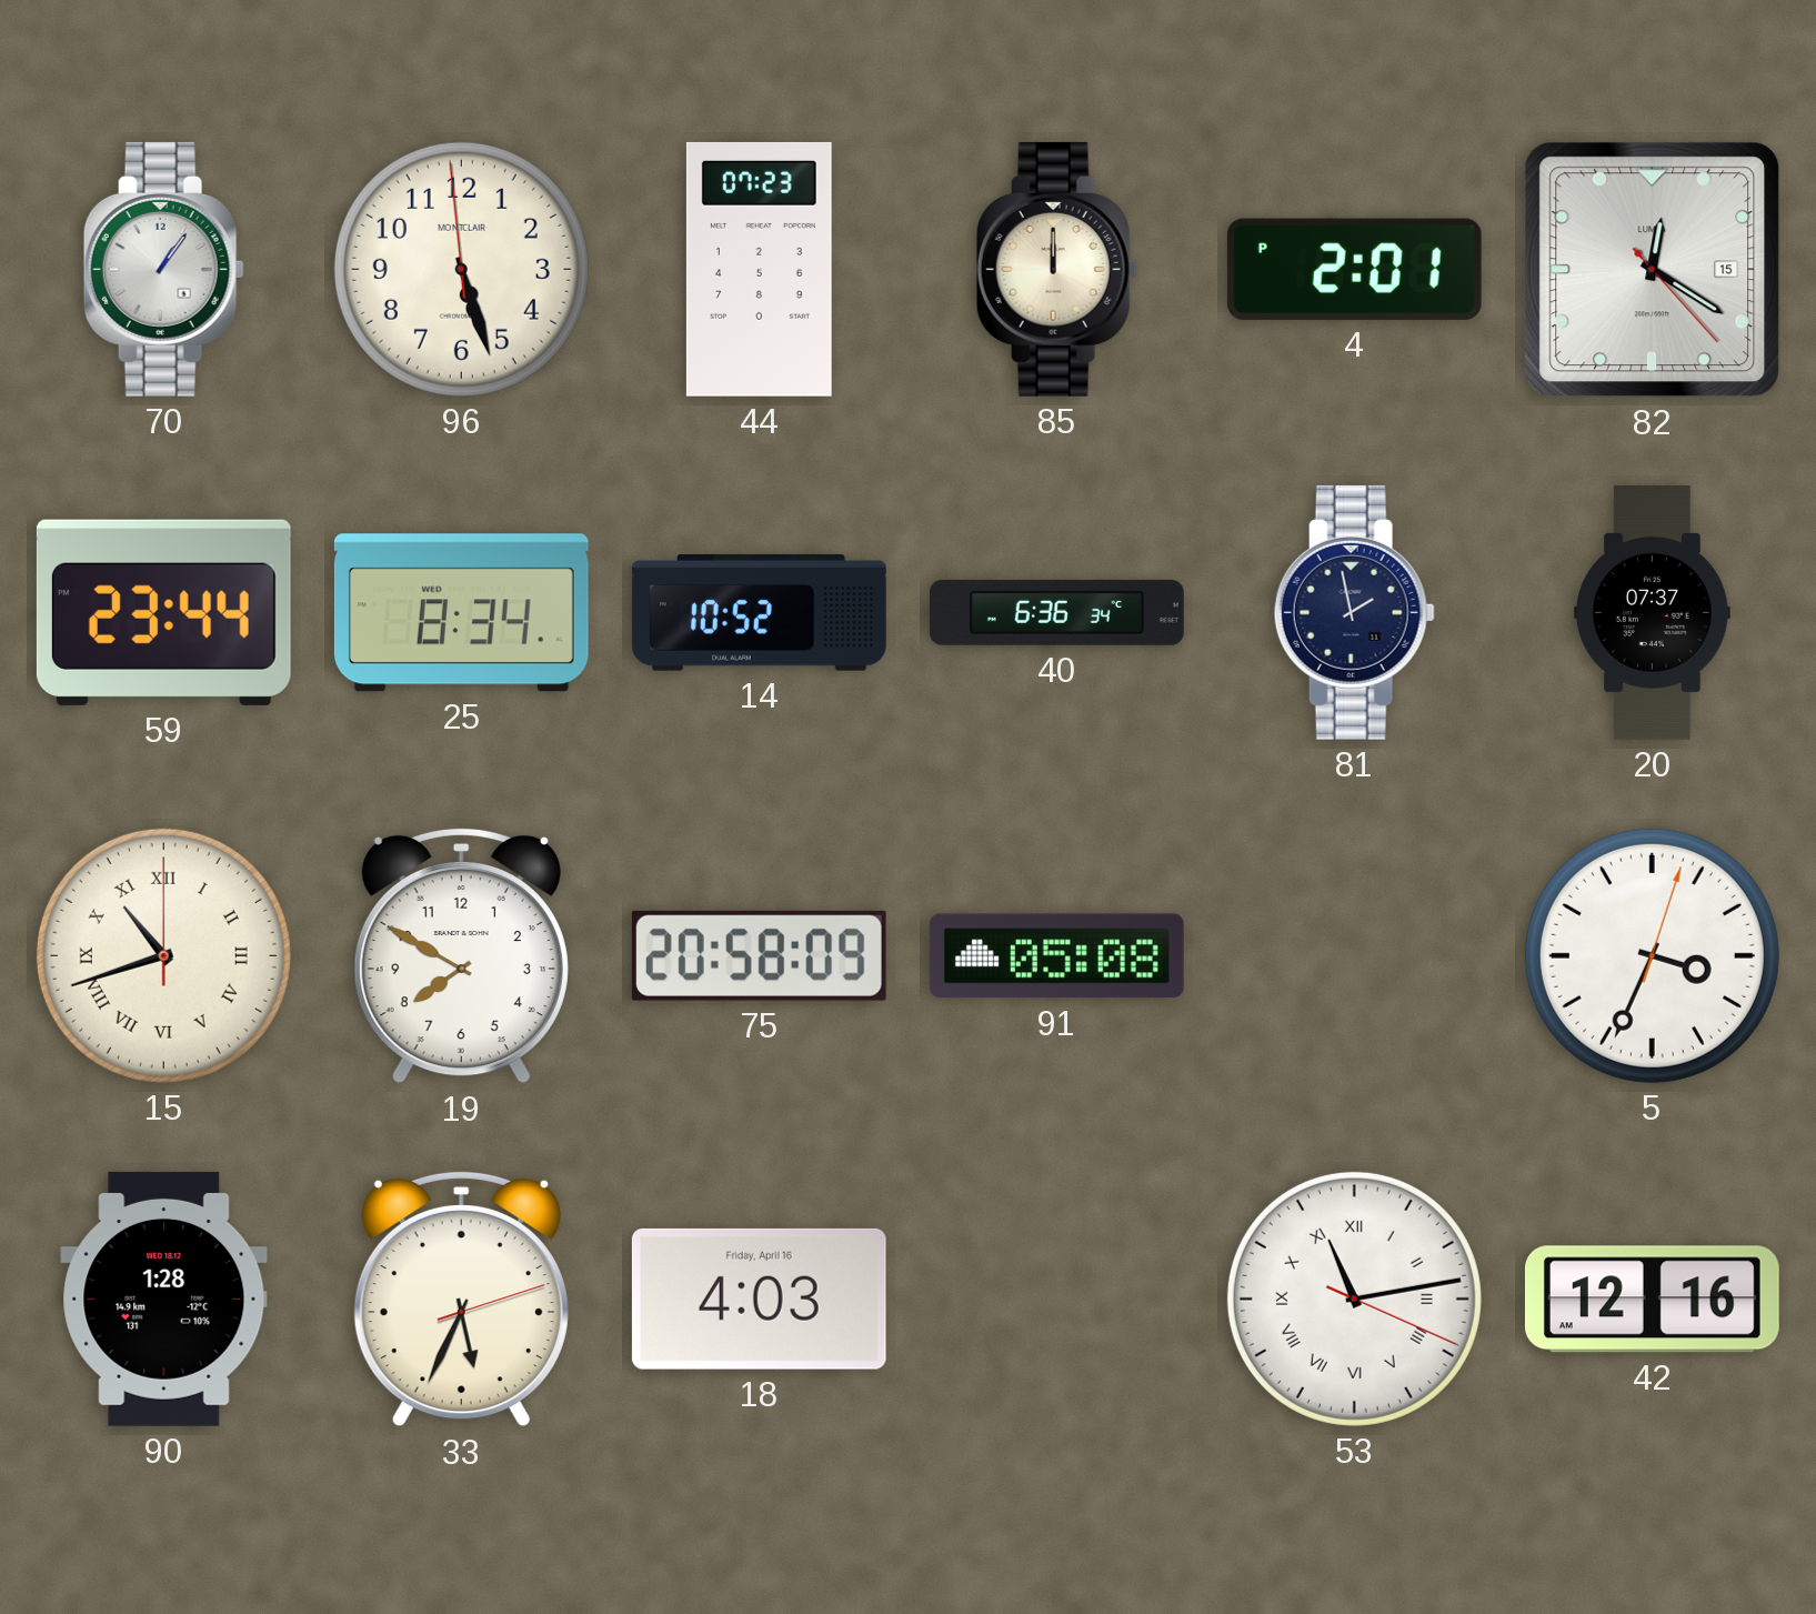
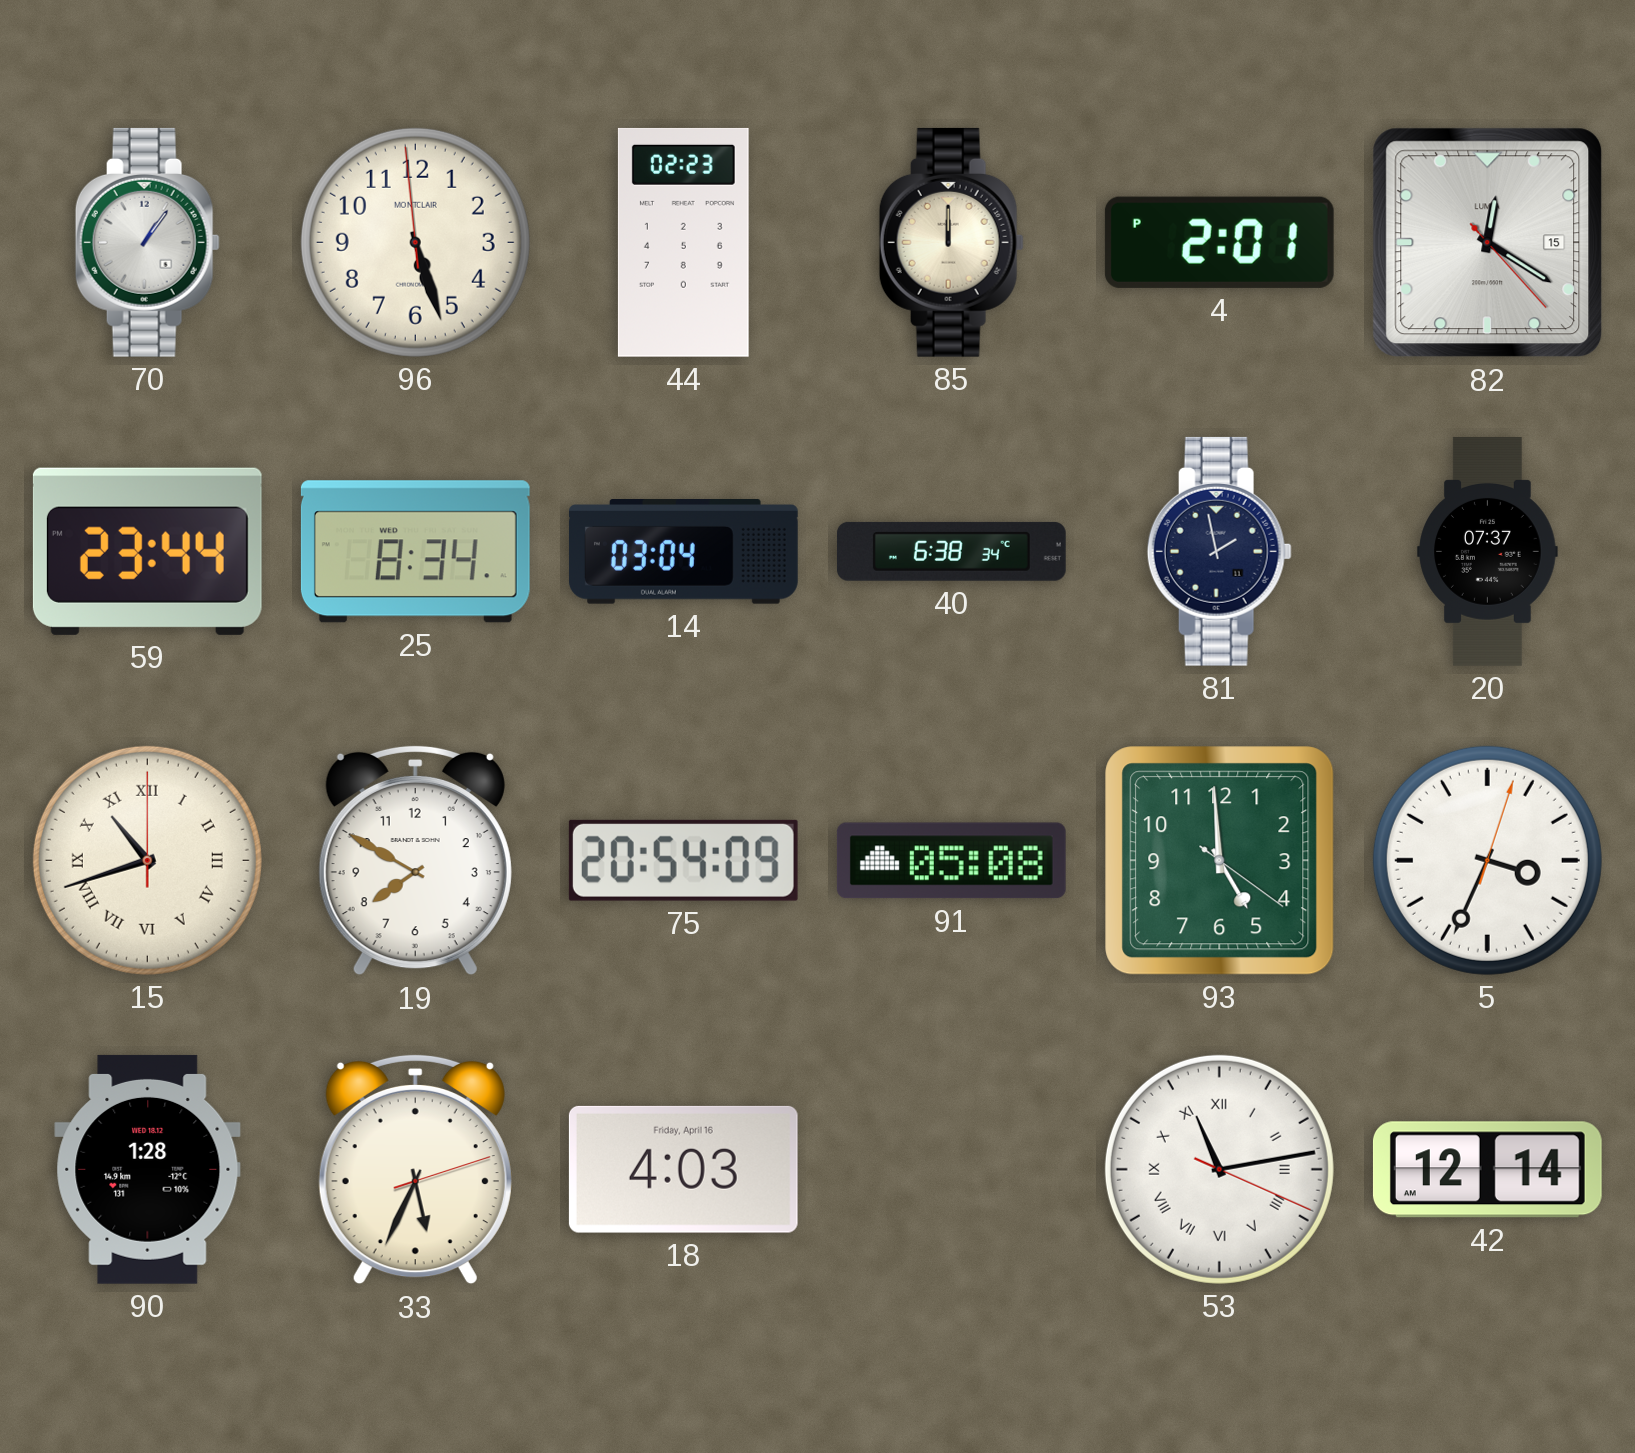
44: 07:23 -> 02:23 (683, 242)
14: 10:52 -> 03:04 (683, 552)
40: 6:36 -> 6:38 (951, 551)
75: 20:58 -> 20:54 (683, 860)
93: none -> 4:59 (1220, 861)
42: 12:16 -> 12:14 (1487, 1170)
